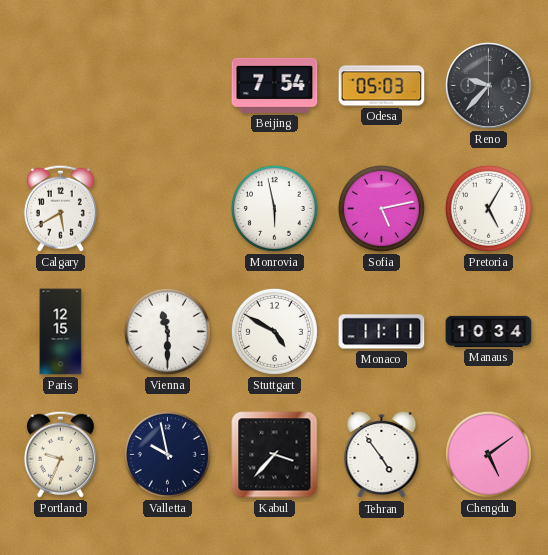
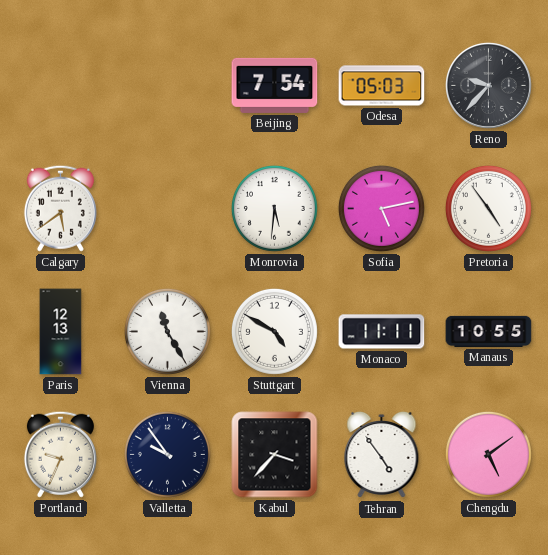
Calgary: 5:40 -> 5:39 (60, 208)
Monrovia: 5:58 -> 5:31 (274, 208)
Pretoria: 5:05 -> 4:54 (488, 208)
Paris: 12:15 -> 12:13 (61, 332)
Vienna: 11:30 -> 11:25 (167, 331)
Manaus: 10:34 -> 10:55 (489, 331)
Valletta: 9:58 -> 9:54 (167, 454)
